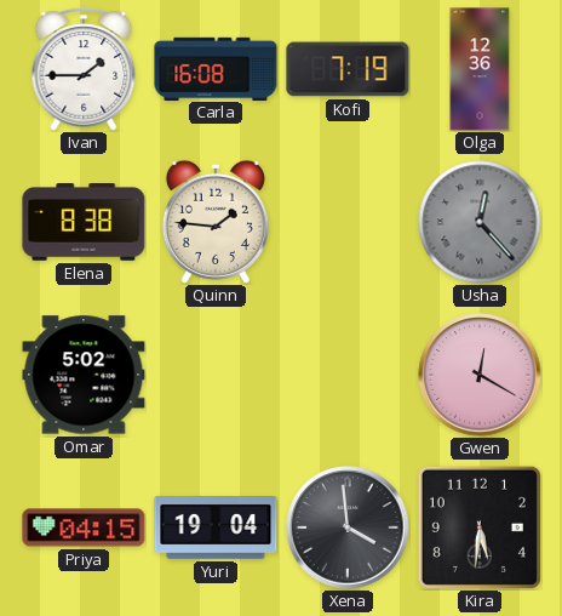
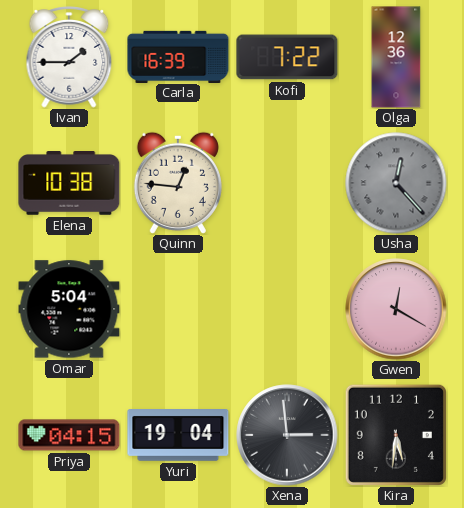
Carla: 16:08 -> 16:39 (178, 56)
Kofi: 7:19 -> 7:22 (287, 57)
Elena: 8:38 -> 10:38 (69, 184)
Quinn: 1:46 -> 12:46 (178, 183)
Omar: 5:02 -> 5:04 (69, 309)
Xena: 3:59 -> 2:59 (287, 435)
